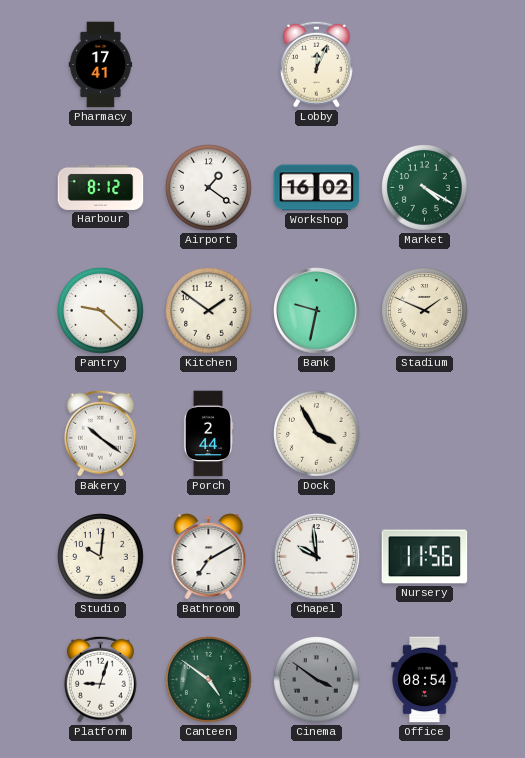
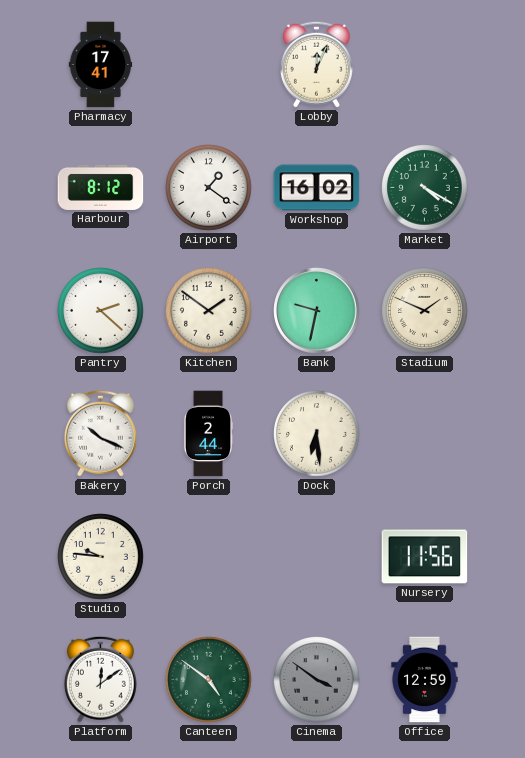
Pantry: 9:22 -> 2:22 (101, 311)
Bakery: 10:21 -> 10:19 (100, 433)
Dock: 3:55 -> 6:29 (317, 434)
Studio: 10:01 -> 9:46 (101, 557)
Bathroom: 7:10 -> none (209, 557)
Chapel: 9:59 -> none (317, 557)
Platform: 9:03 -> 12:09 (100, 679)
Office: 08:54 -> 12:59 (425, 680)
